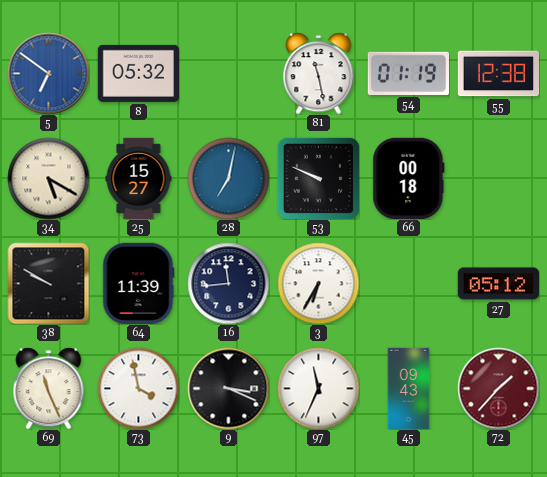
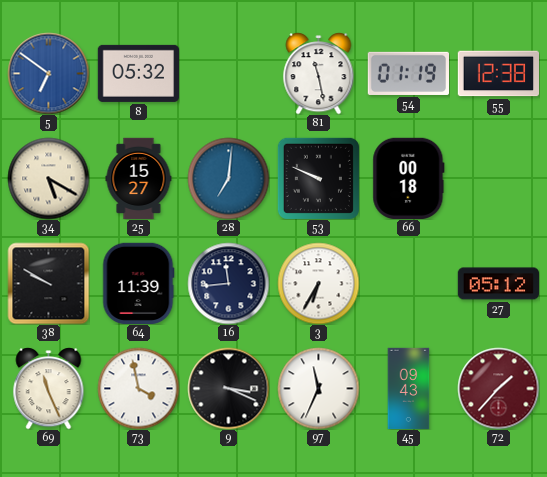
28: 7:02 -> 7:01 (228, 178)
